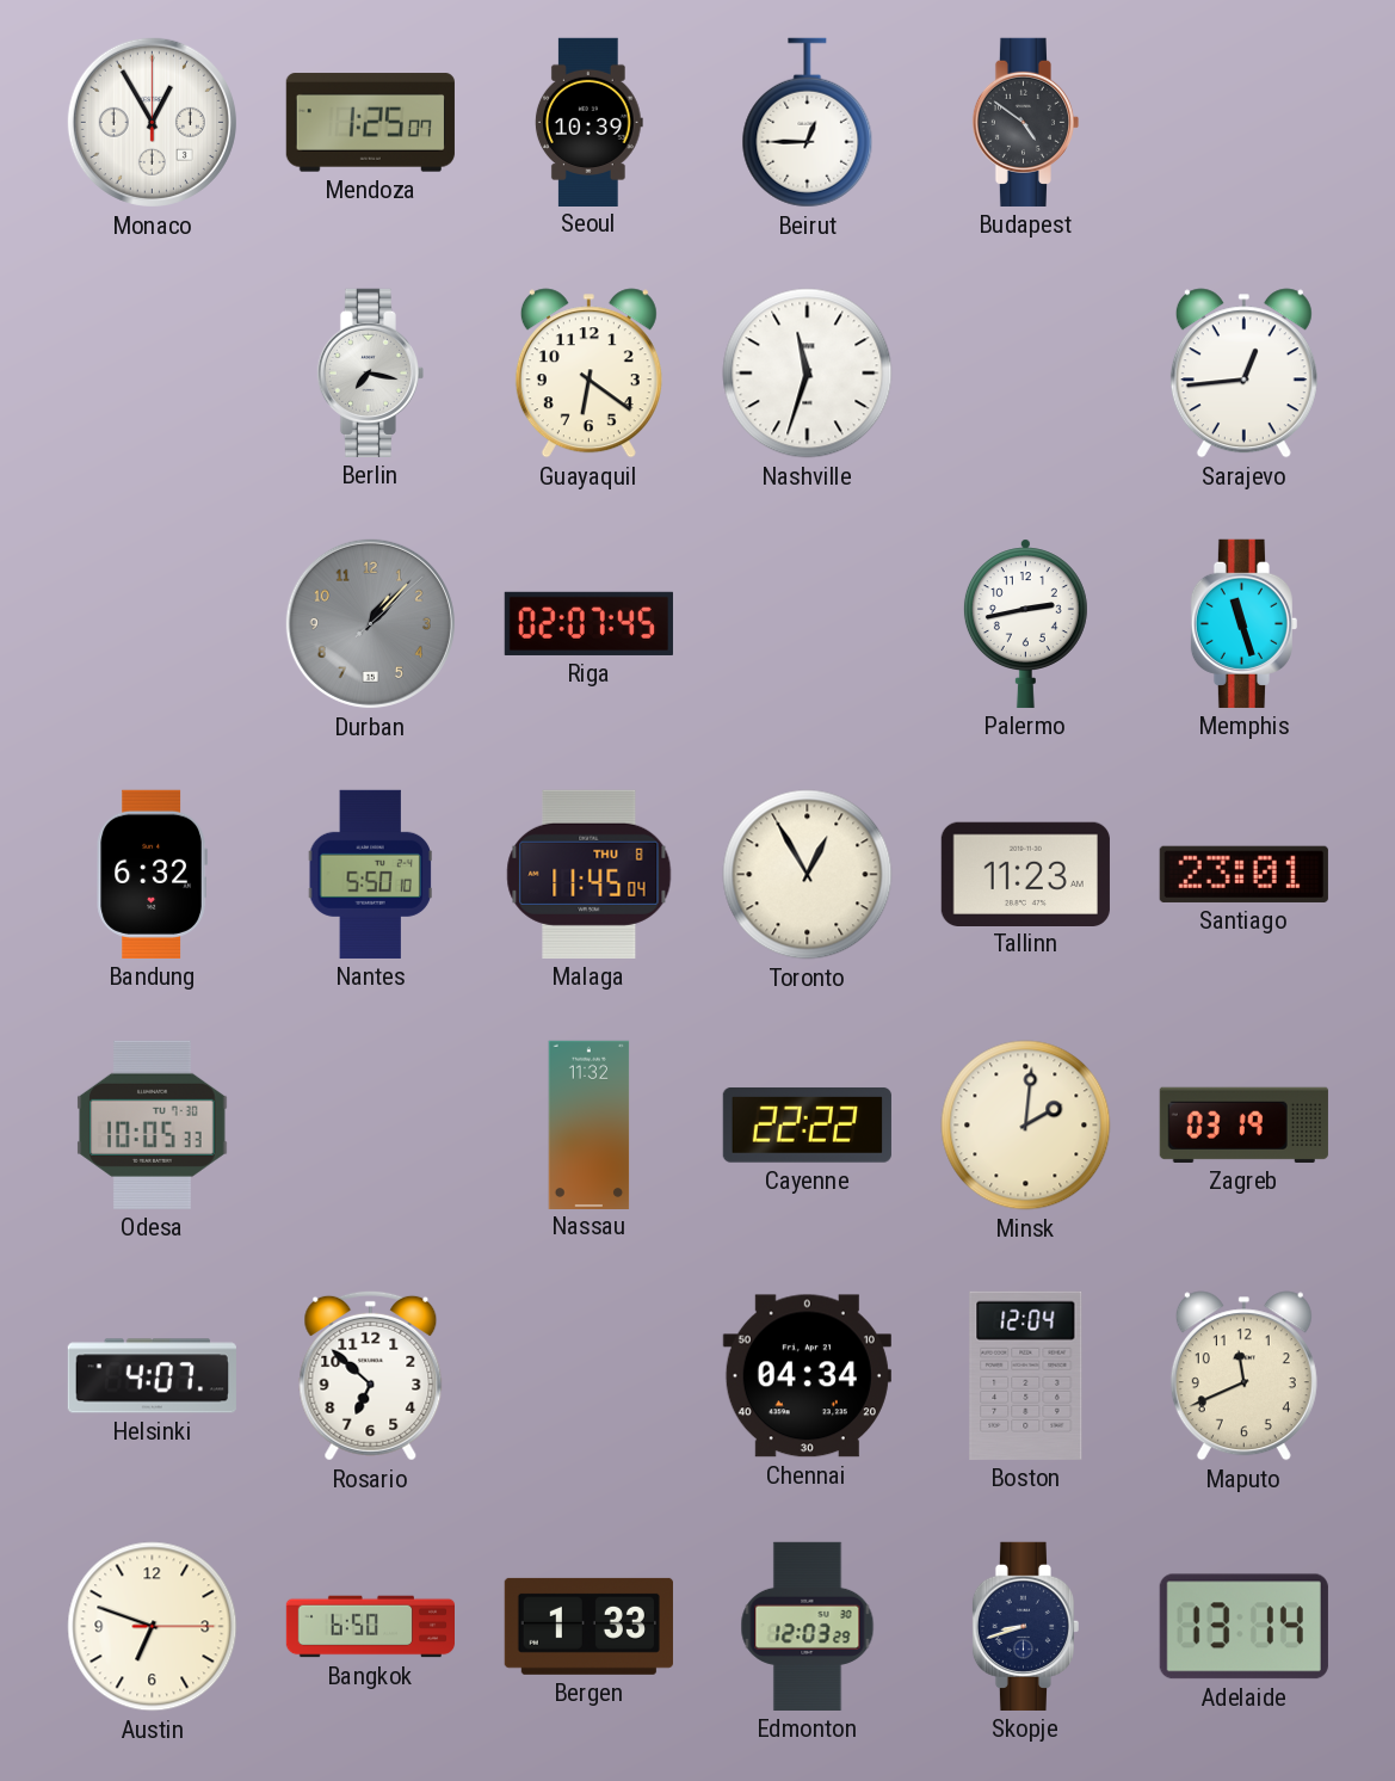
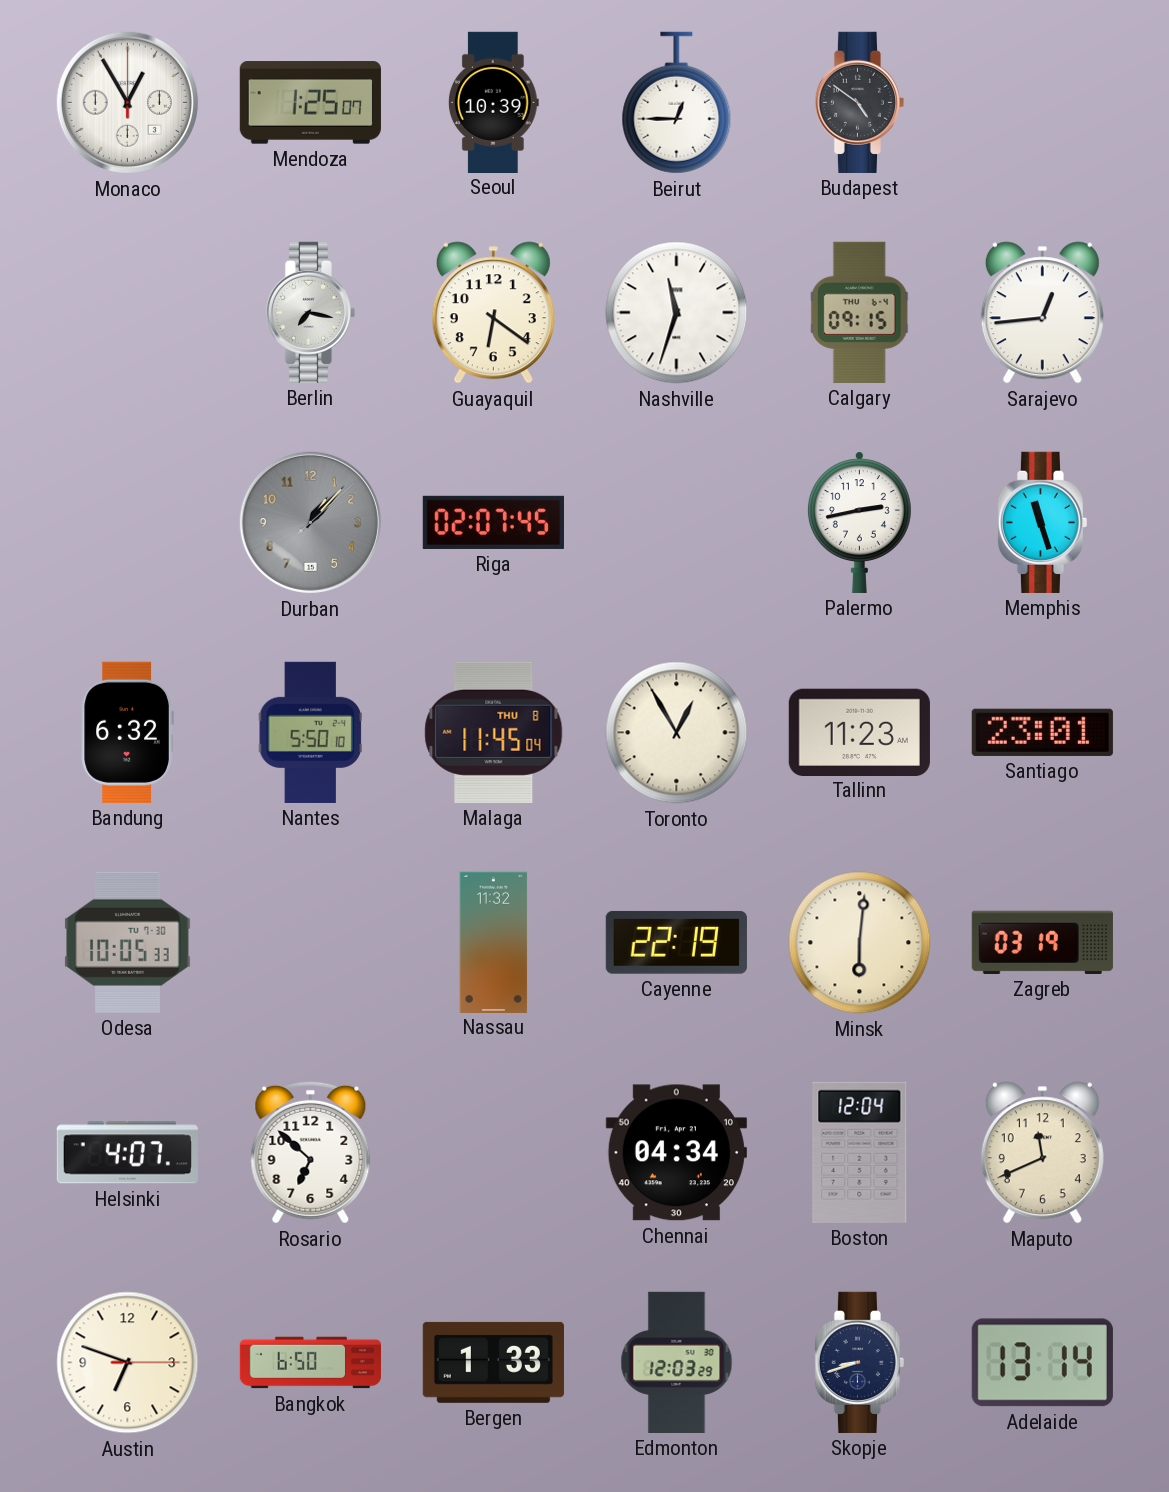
Calgary: none -> 09:15 (860, 312)
Cayenne: 22:22 -> 22:19 (676, 943)
Minsk: 2:01 -> 6:01 (860, 943)
